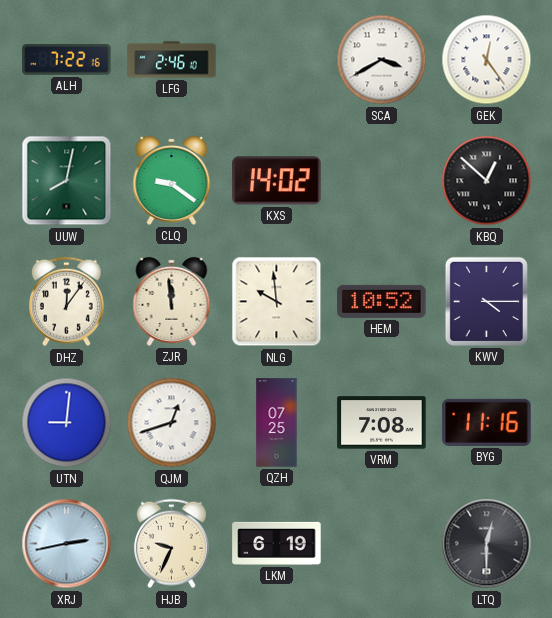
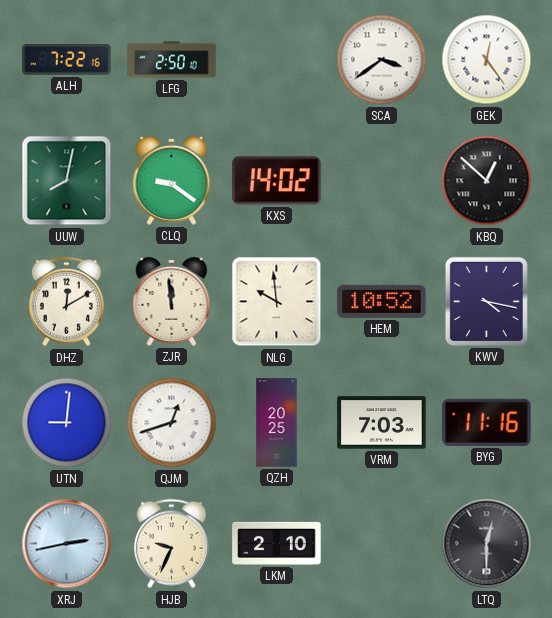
LFG: 2:46 -> 2:50 (172, 60)
SCA: 3:40 -> 3:39 (382, 60)
DHZ: 12:06 -> 12:10 (66, 302)
KWV: 4:15 -> 4:17 (486, 301)
QZH: 07:25 -> 20:25 (277, 423)
VRM: 7:08 -> 7:03 (382, 423)
LKM: 6:19 -> 2:10 (277, 543)
